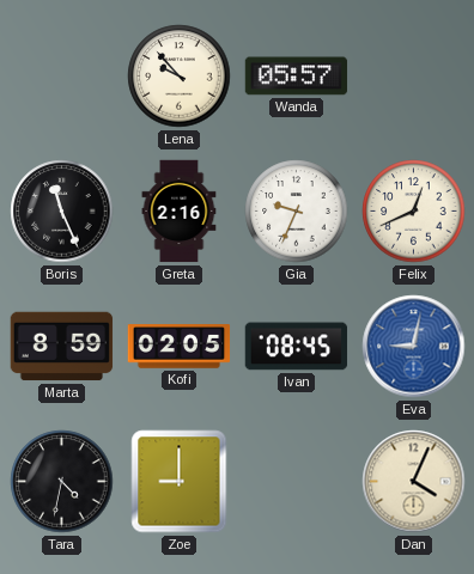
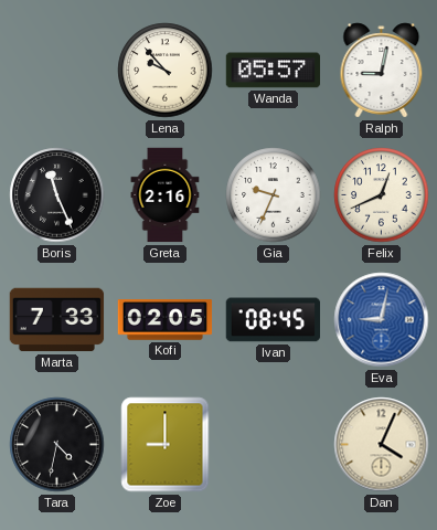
Ralph: none -> 9:02 (382, 71)
Marta: 8:59 -> 7:33 (57, 320)
